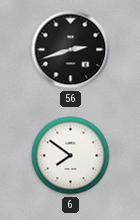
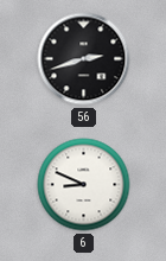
6: 7:51 -> 8:49 (84, 185)
